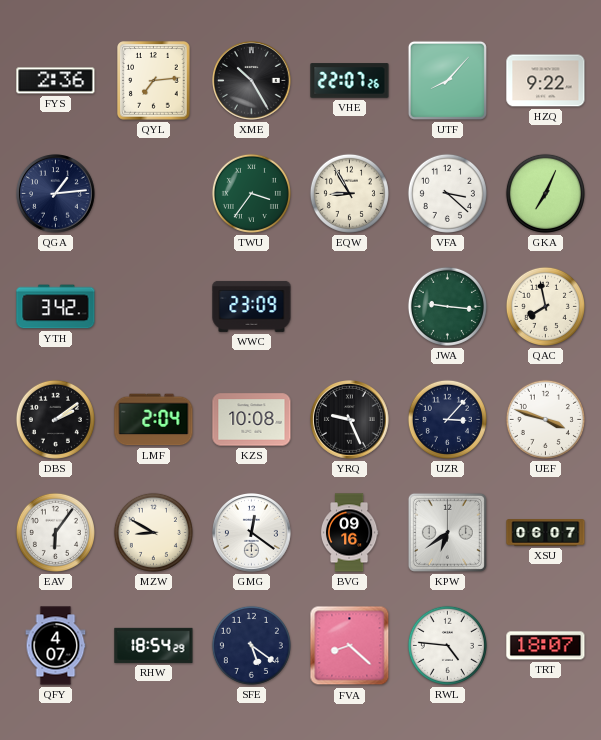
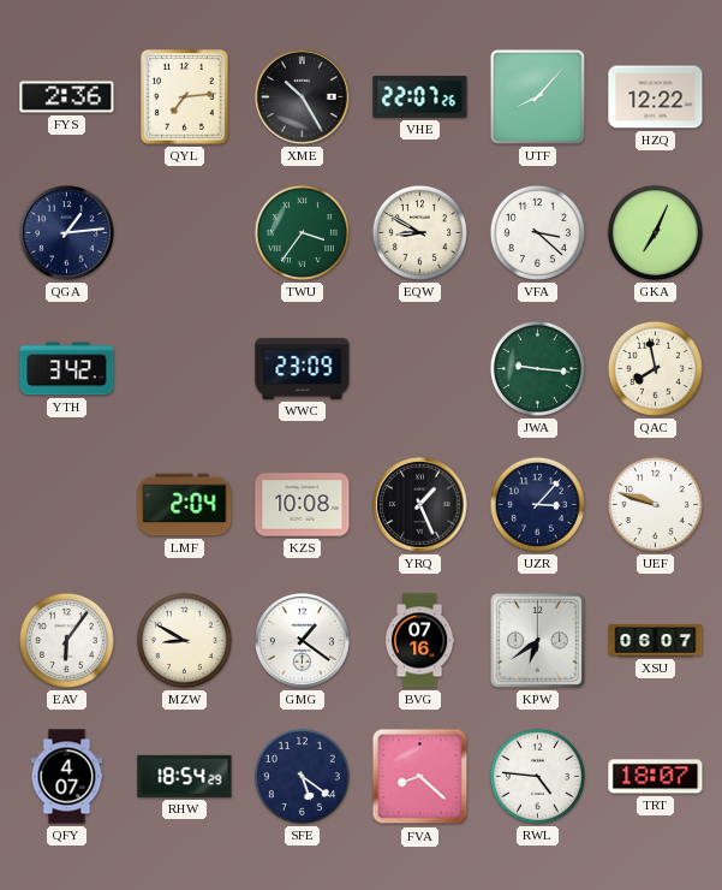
HZQ: 9:22 -> 12:22 (656, 97)
EQW: 8:55 -> 8:50 (419, 232)
DBS: 2:09 -> none (55, 419)
YRQ: 9:26 -> 1:26 (420, 505)
UEF: 3:48 -> 9:48 (655, 504)
GMG: 12:21 -> 1:21 (303, 641)
BVG: 09:16 -> 07:16 (419, 641)
